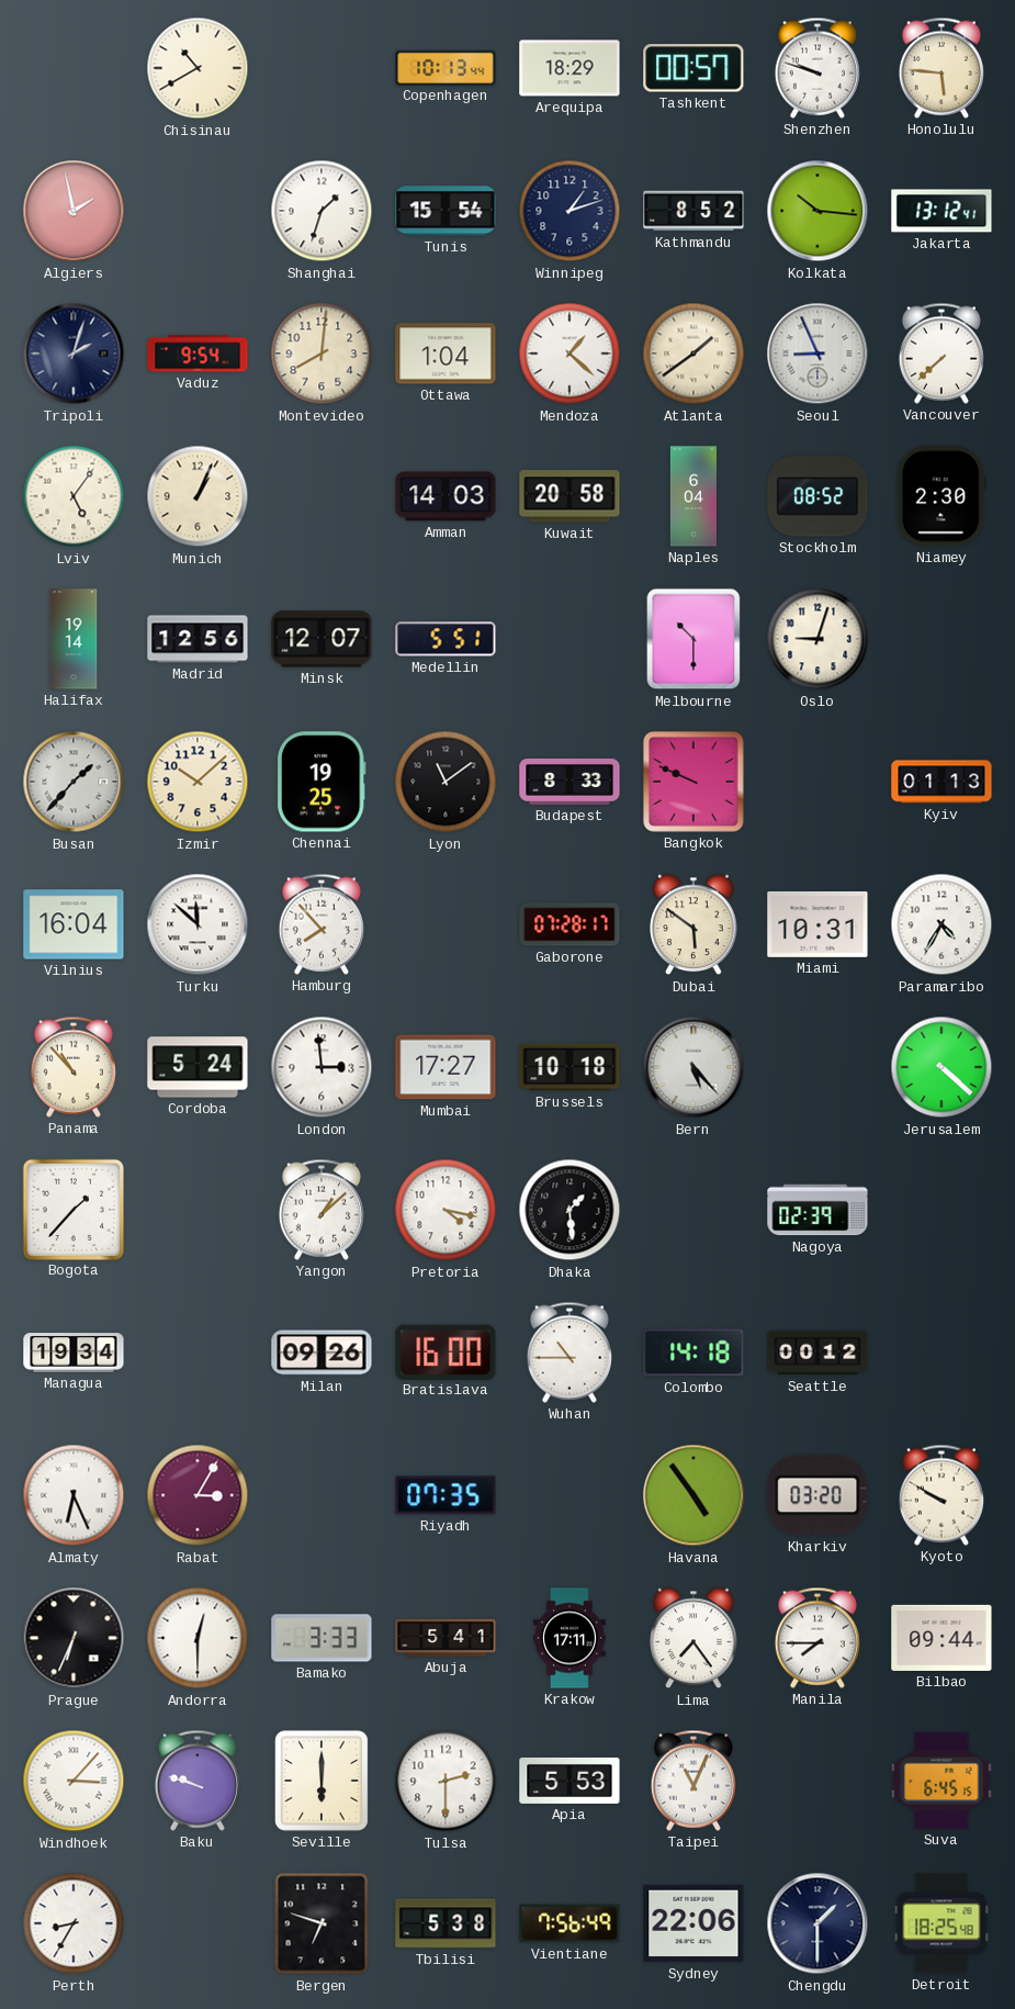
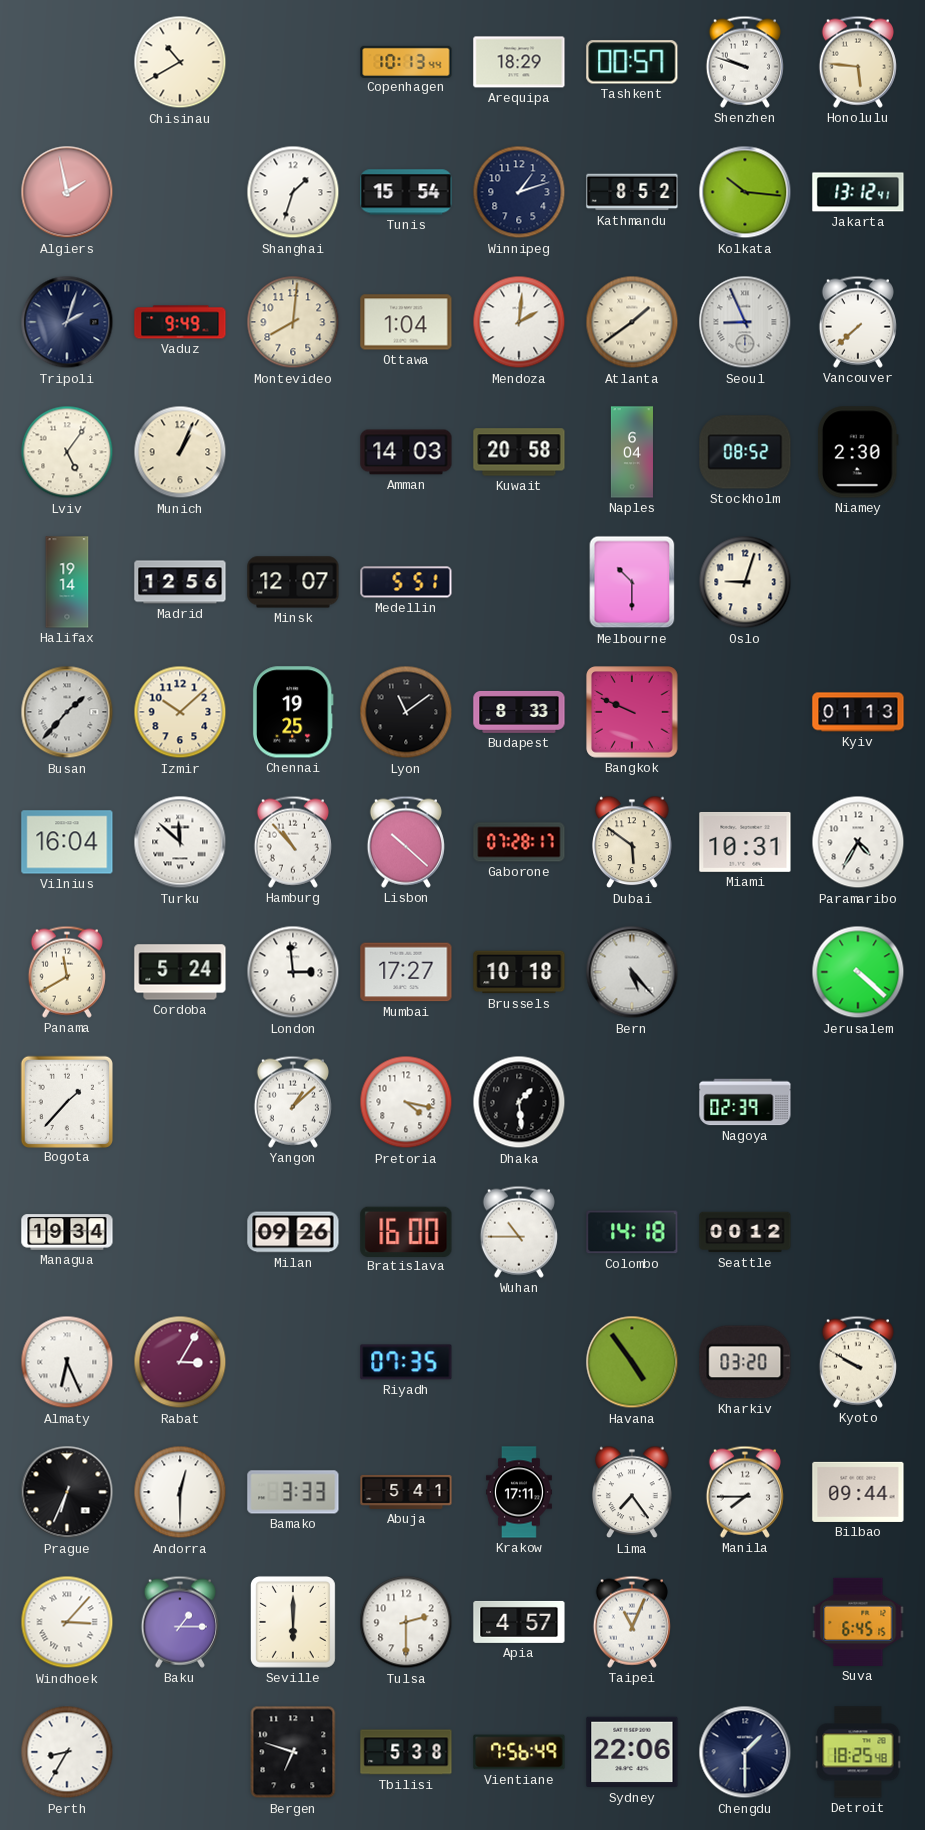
Vaduz: 9:54 -> 9:49 (180, 322)
Mendoza: 1:22 -> 2:01 (519, 322)
Hamburg: 7:53 -> 10:53 (293, 842)
Lisbon: none -> 10:22 (406, 842)
Panama: 10:53 -> 11:40 (67, 972)
Baku: 9:48 -> 1:15 (180, 1622)
Apia: 5:53 -> 4:57 (519, 1622)
